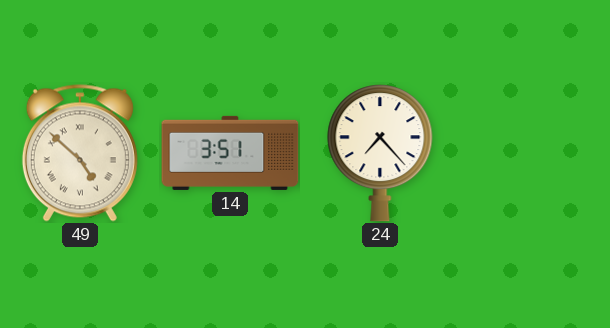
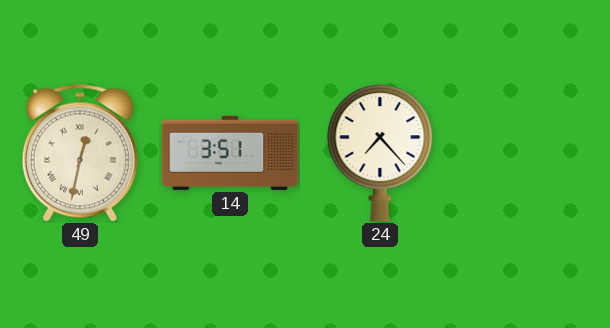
49: 4:52 -> 12:32 (80, 153)
